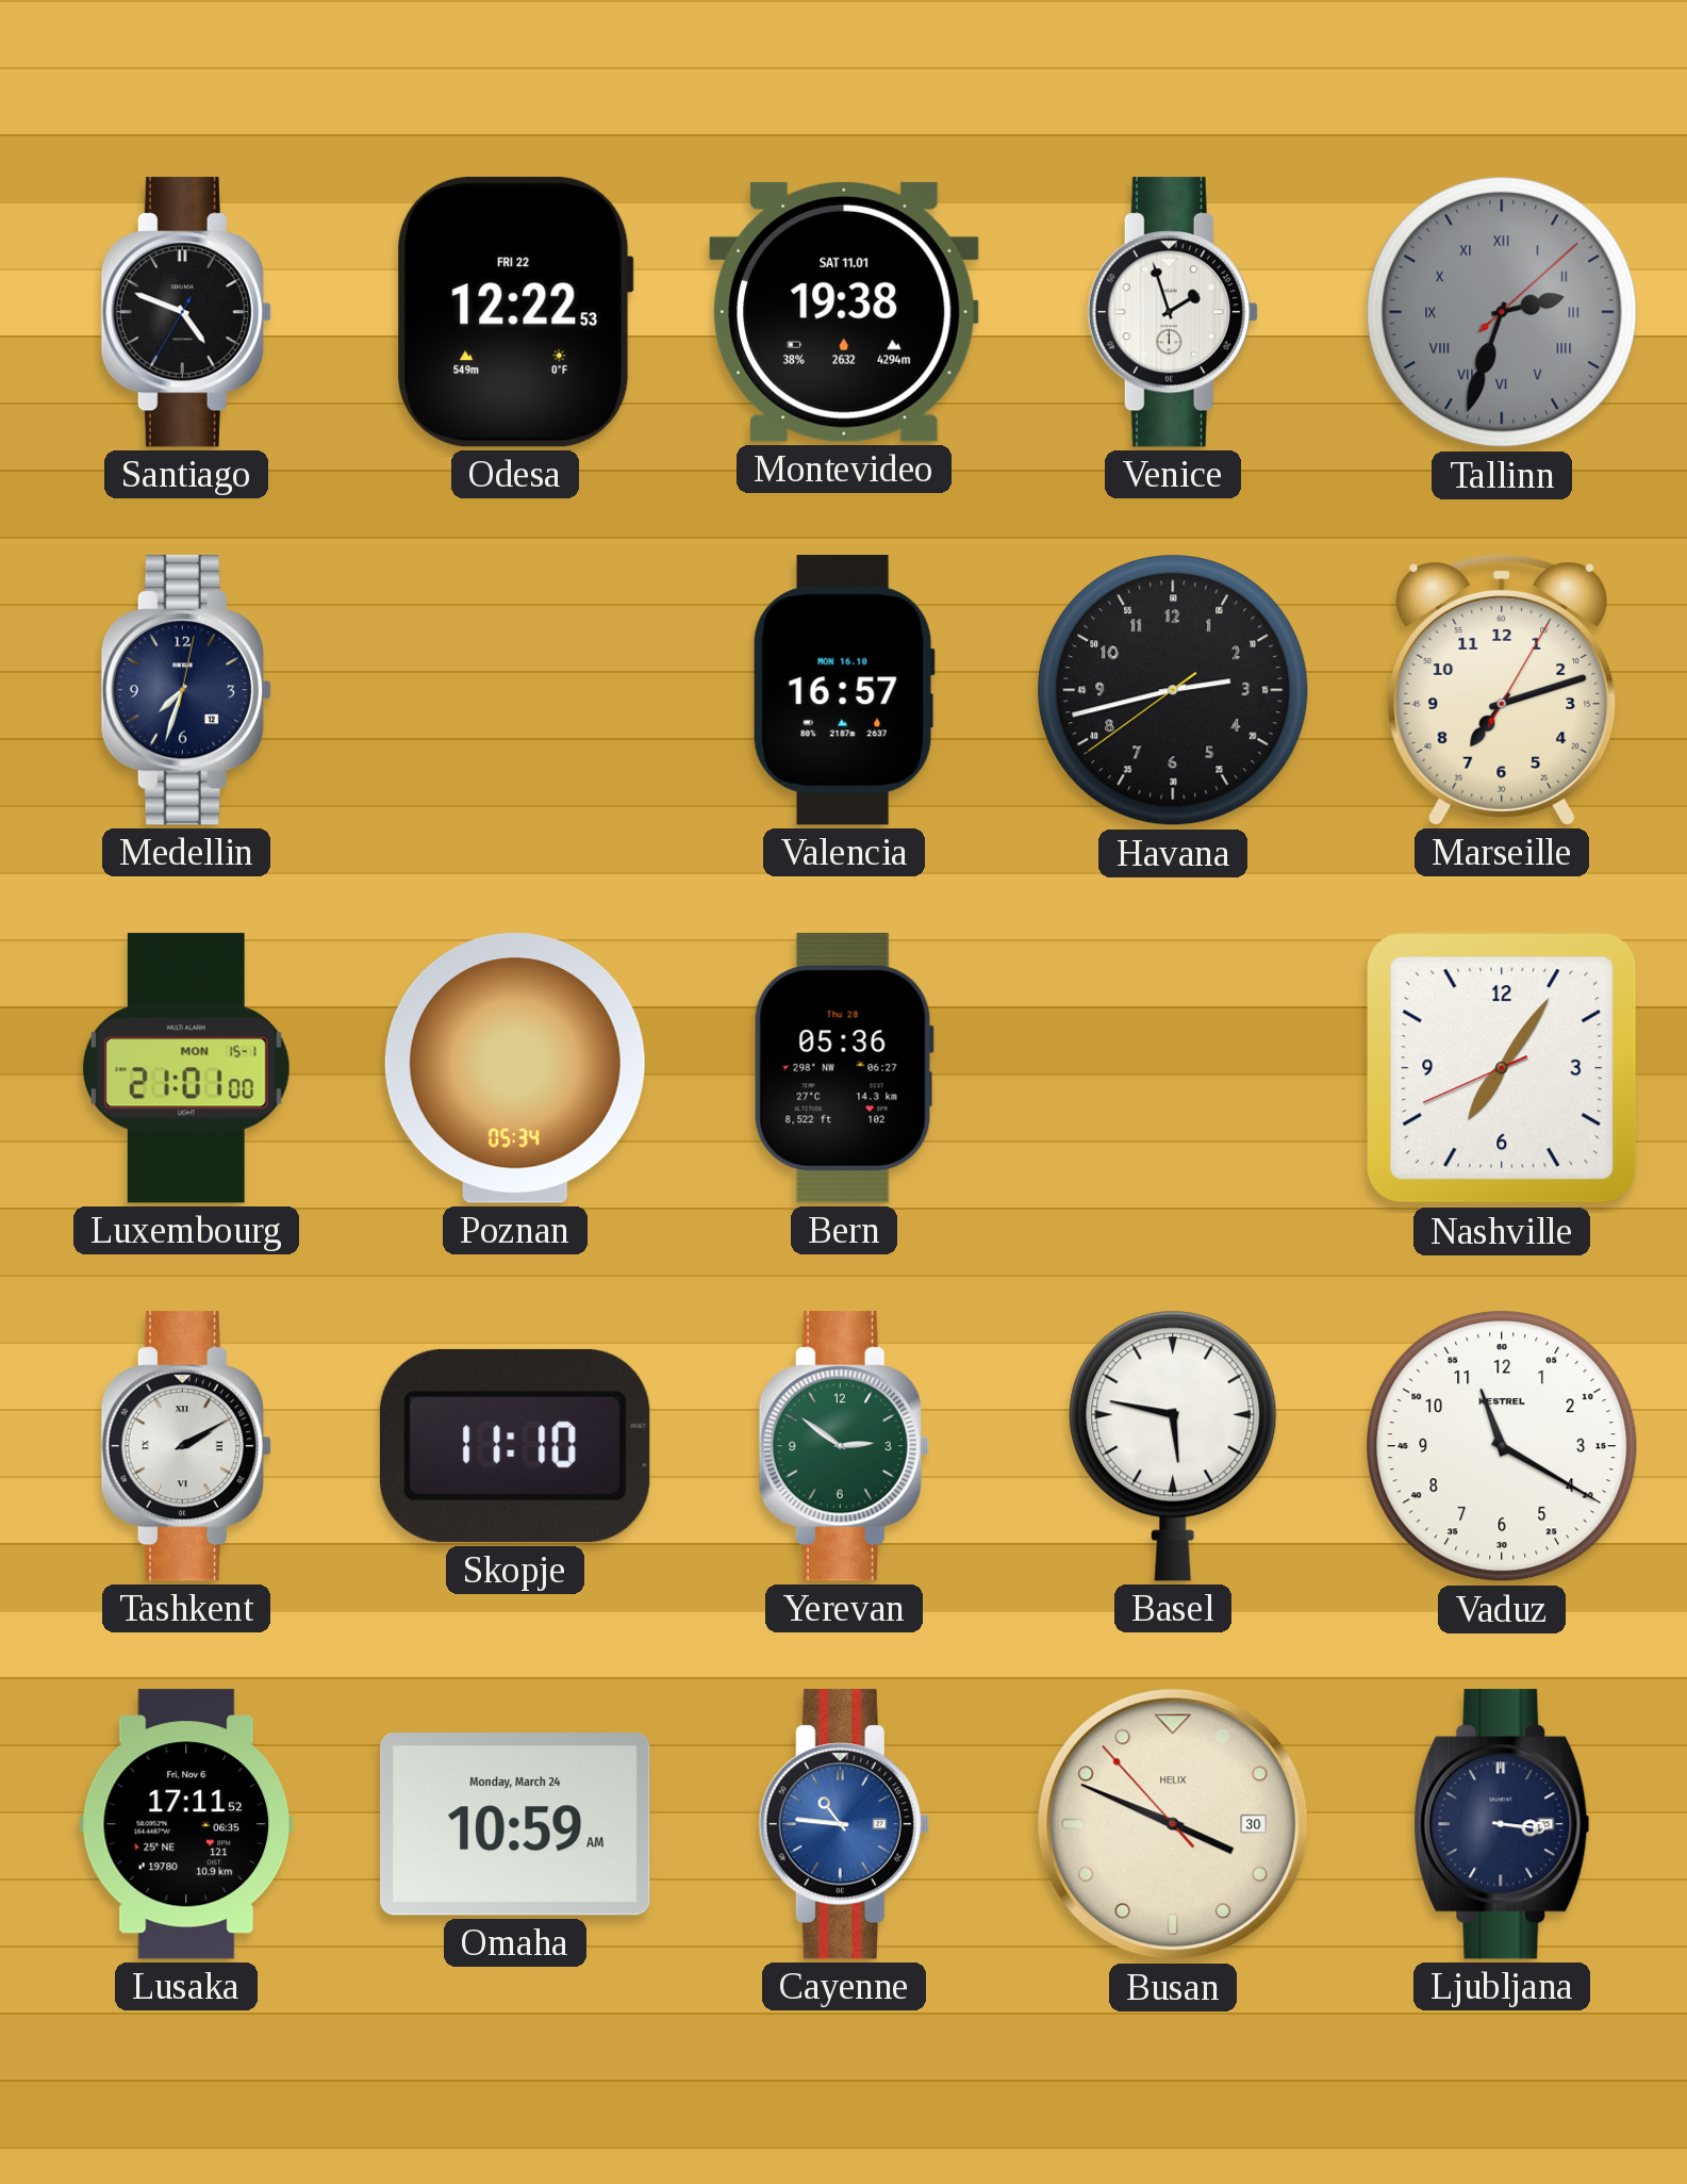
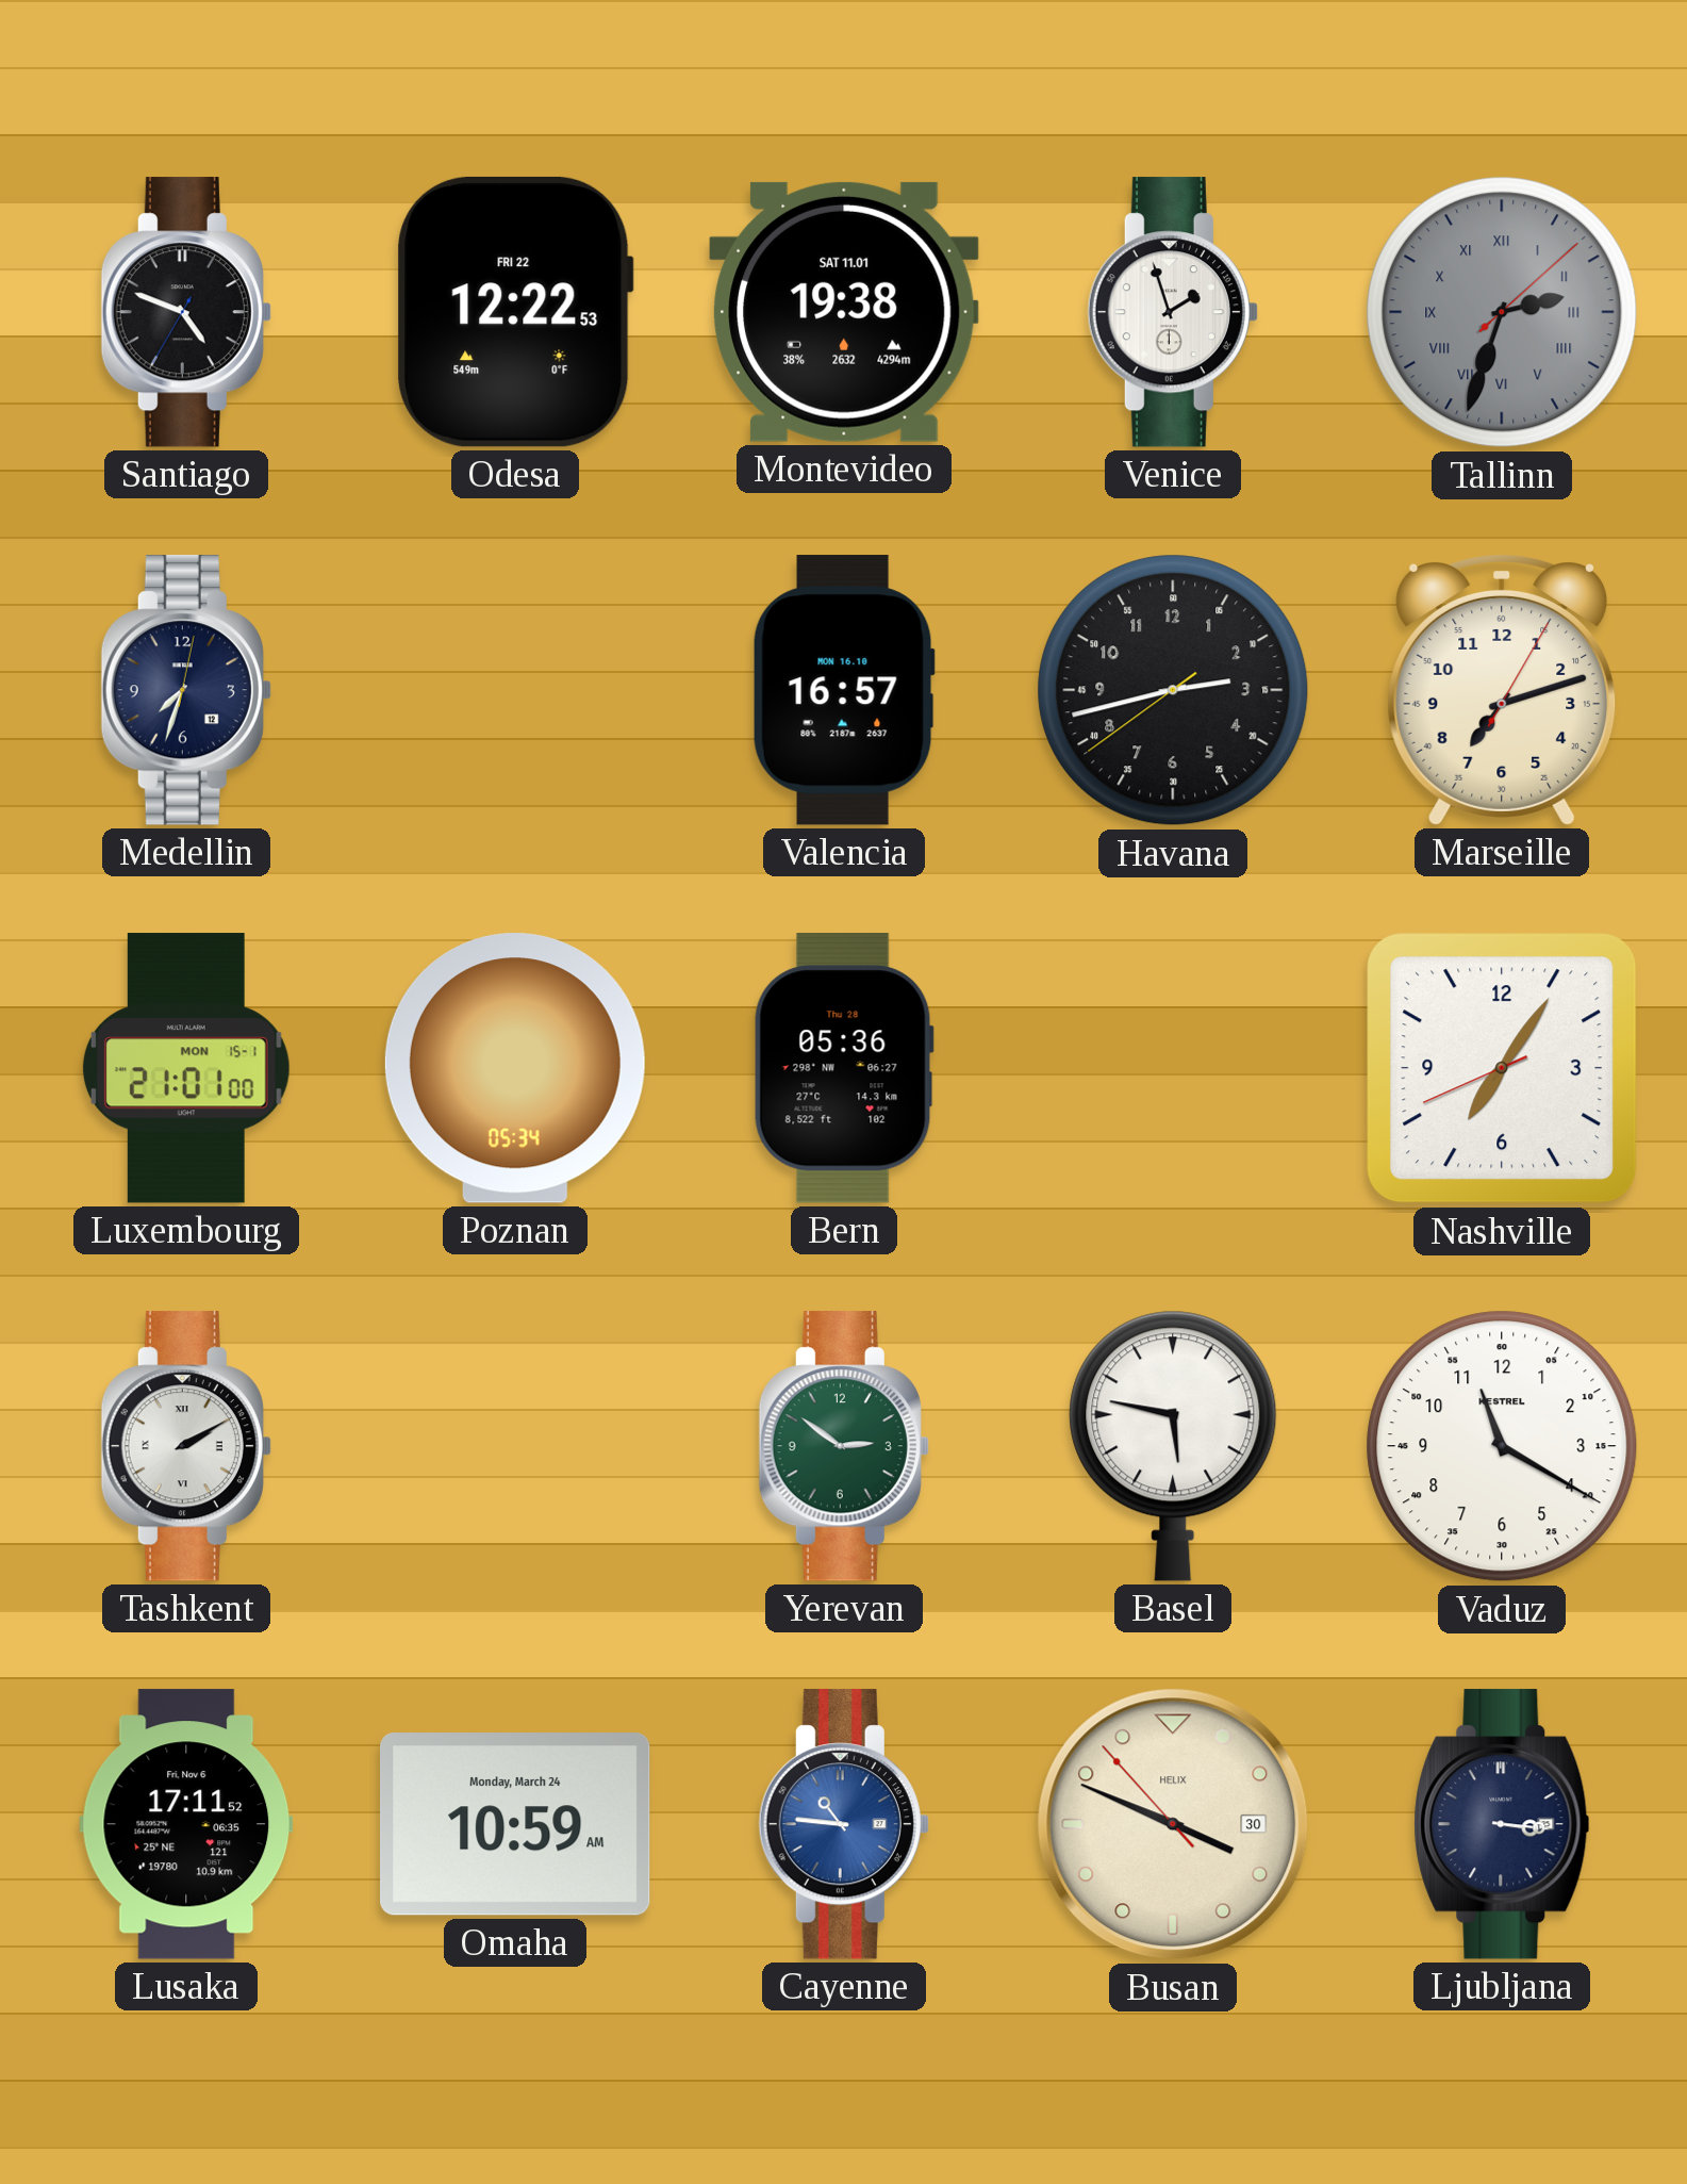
Skopje: 11:10 -> none (515, 1446)
